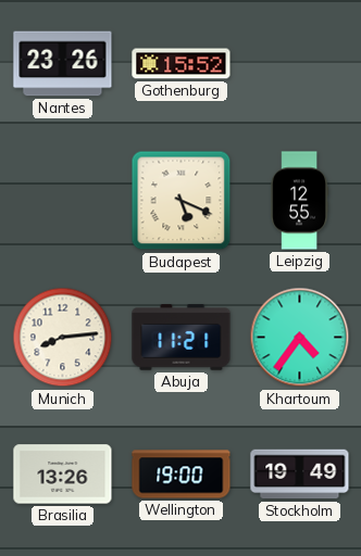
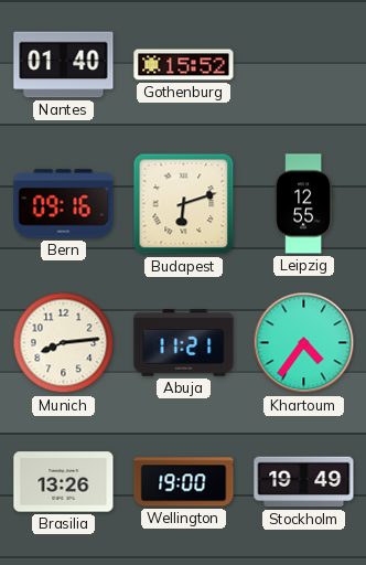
Nantes: 23:26 -> 01:40 (64, 65)
Bern: none -> 09:16 (64, 204)
Budapest: 5:19 -> 6:12 (184, 204)
